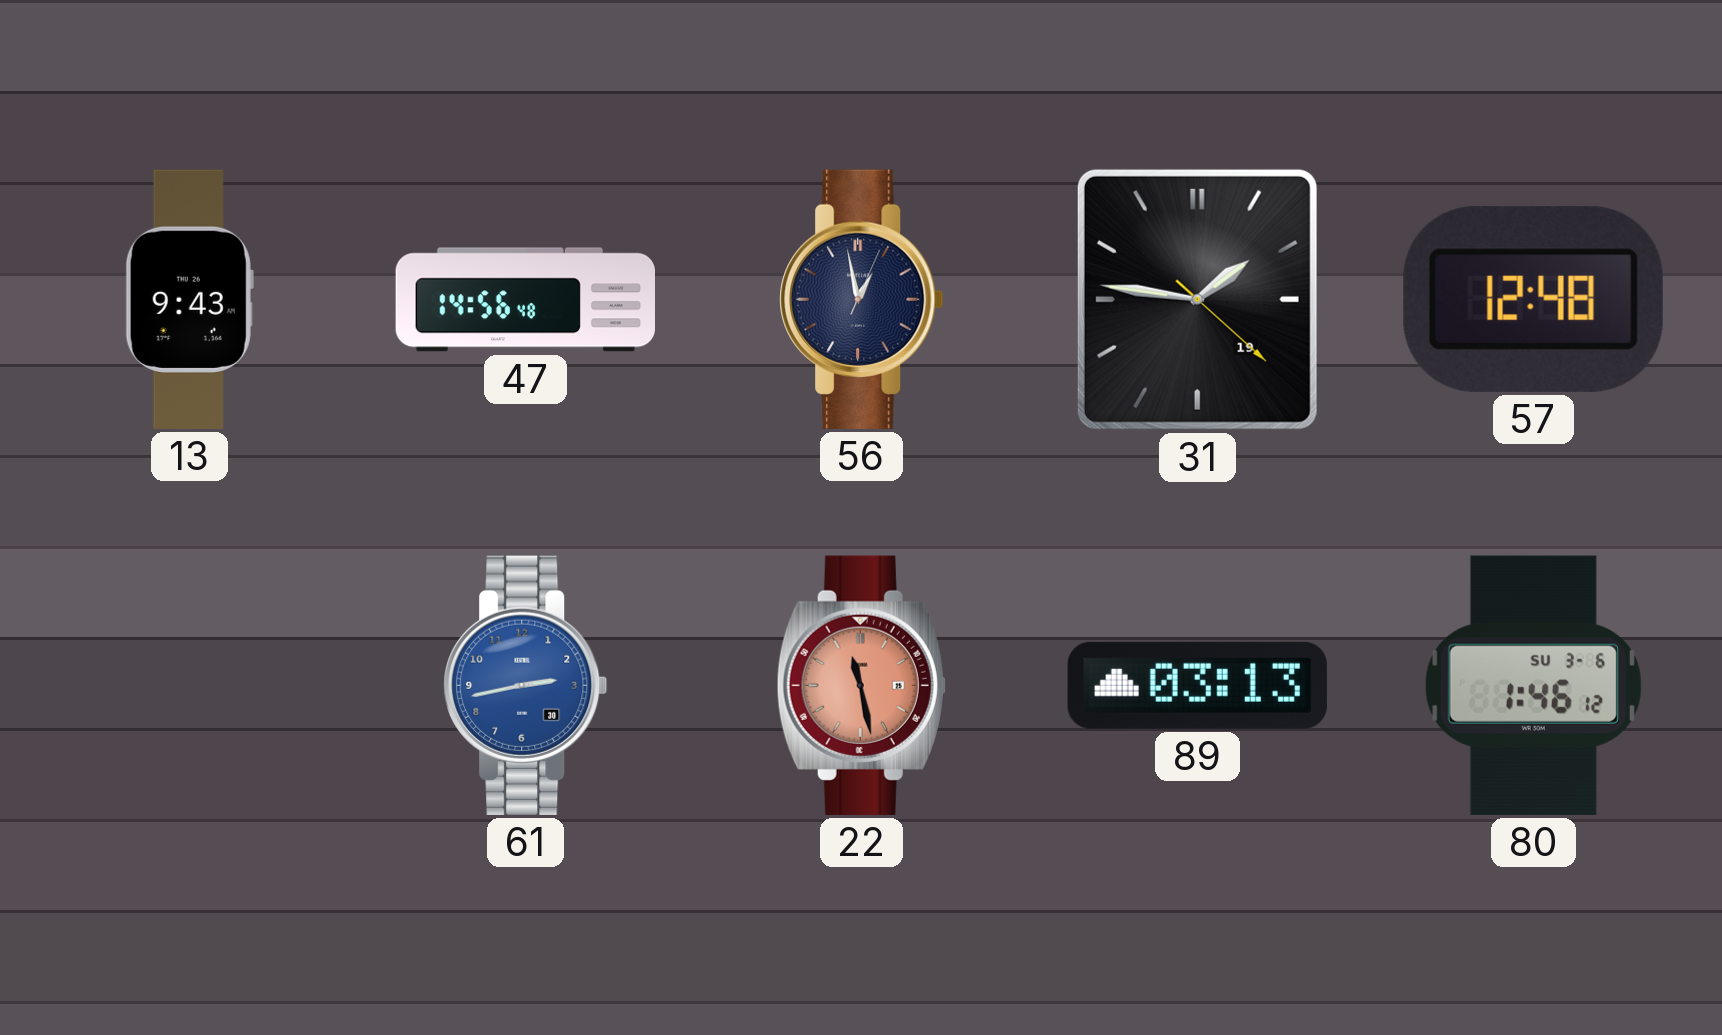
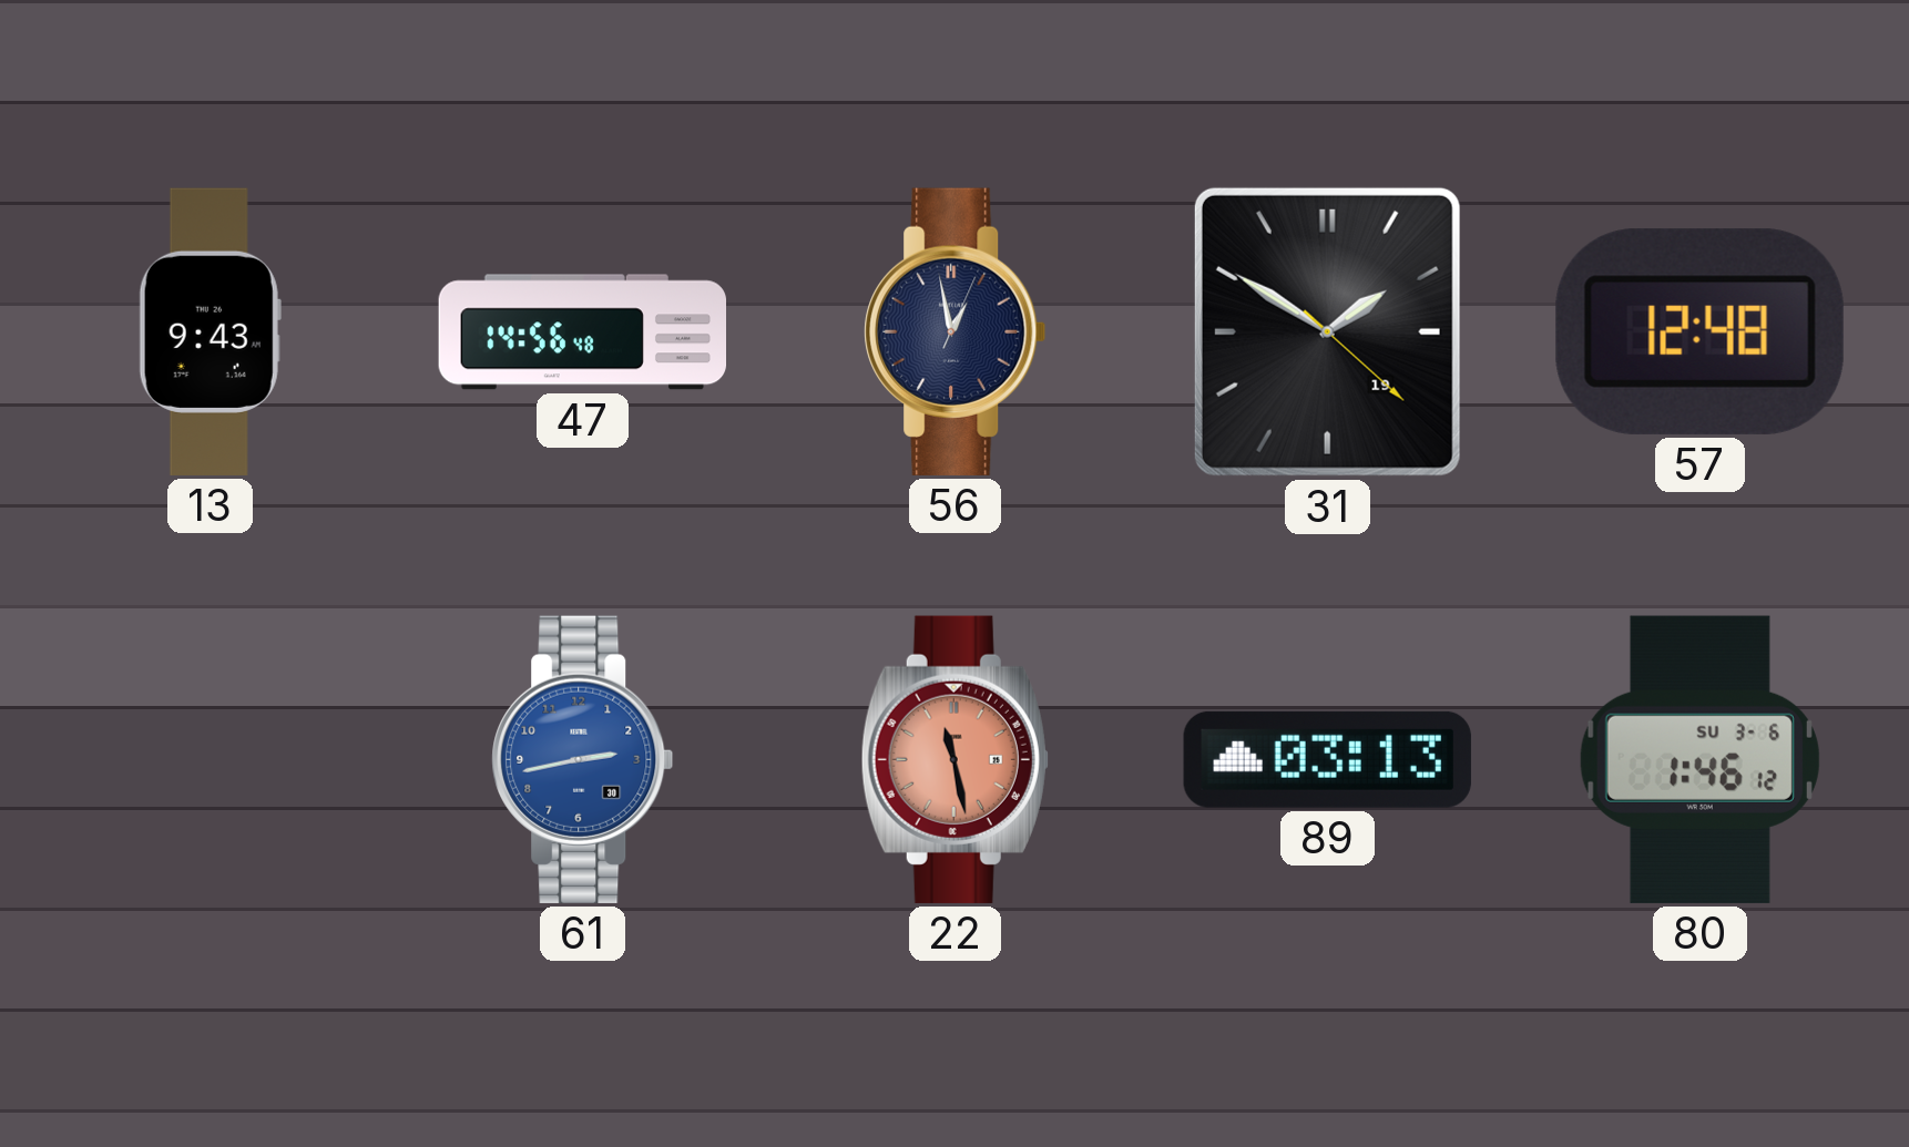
31: 1:46 -> 1:50 (1327, 331)
